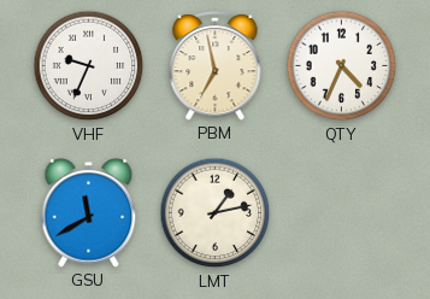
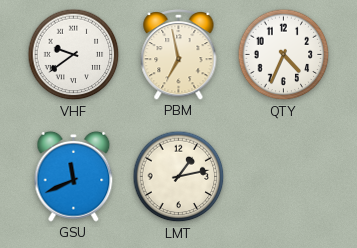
VHF: 9:34 -> 9:39 (74, 55)
GSU: 11:40 -> 11:41 (74, 176)
